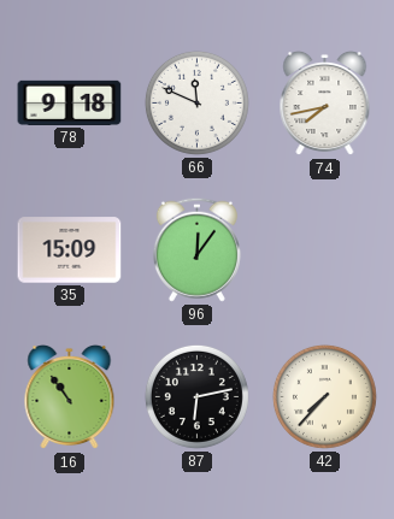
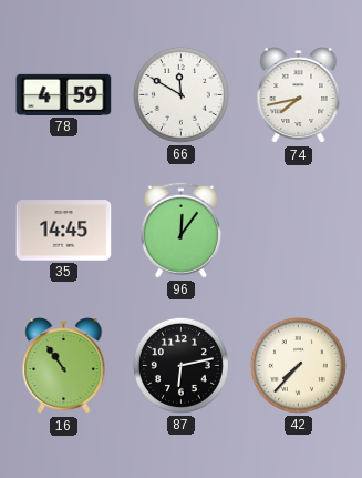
78: 9:18 -> 4:59 (64, 94)
66: 11:49 -> 11:50 (180, 94)
35: 15:09 -> 14:45 (64, 231)
